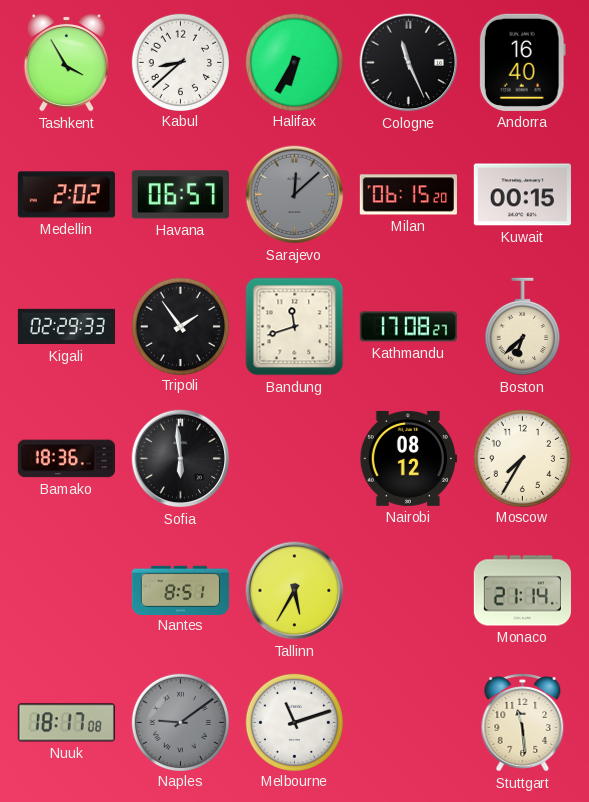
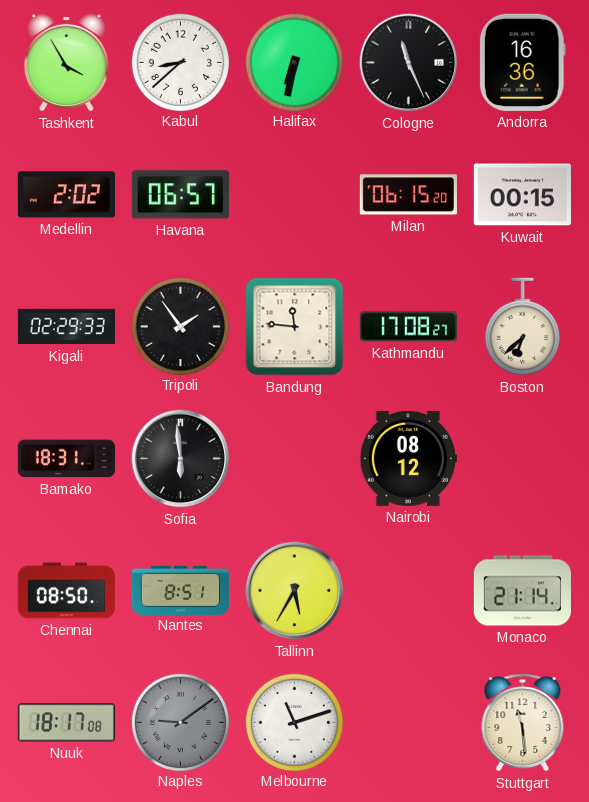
Halifax: 6:35 -> 6:32 (294, 62)
Andorra: 16:40 -> 16:36 (522, 62)
Sarajevo: 12:08 -> none (295, 195)
Bandung: 11:42 -> 11:46 (295, 327)
Bamako: 18:36 -> 18:31 (66, 459)
Moscow: 7:35 -> none (522, 458)
Chennai: none -> 08:50 (66, 591)
